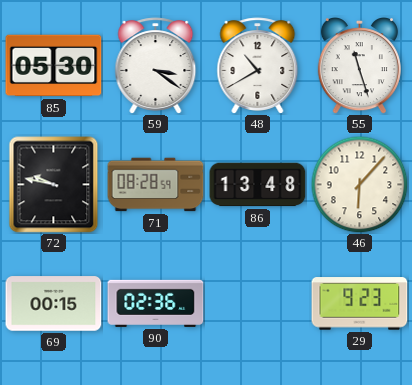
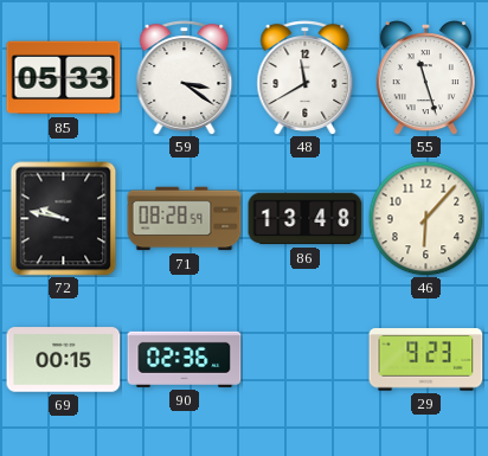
85: 05:30 -> 05:33 (64, 78)
48: 10:40 -> 11:40 (306, 78)
